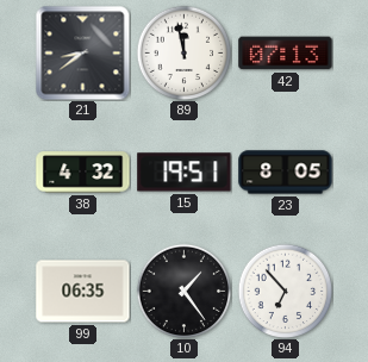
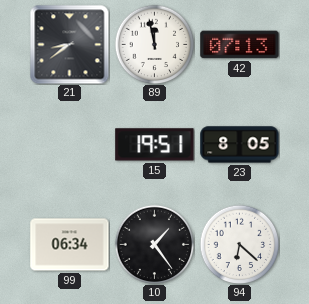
38: 4:32 -> none (83, 173)
99: 06:35 -> 06:34 (70, 245)
94: 6:53 -> 6:22 (239, 244)
